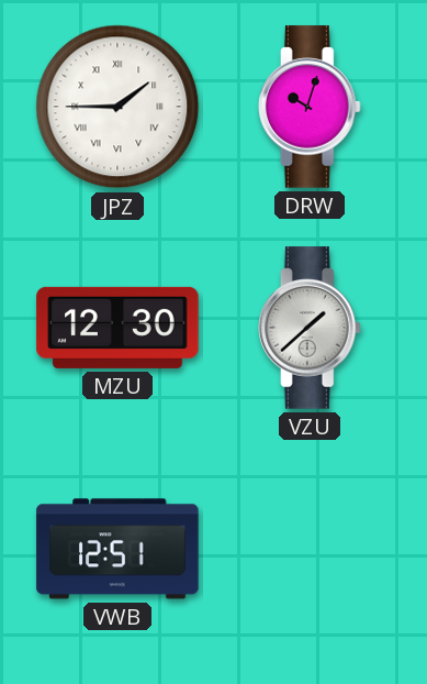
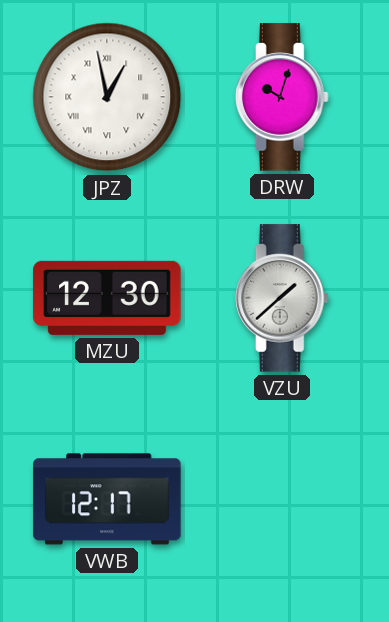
JPZ: 1:45 -> 12:58 (107, 97)
VWB: 12:51 -> 12:17 (107, 499)
